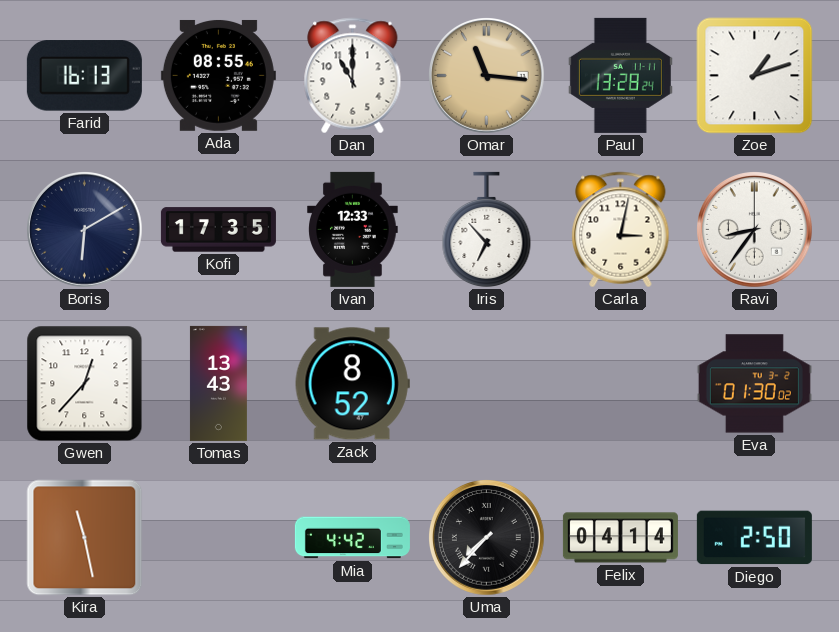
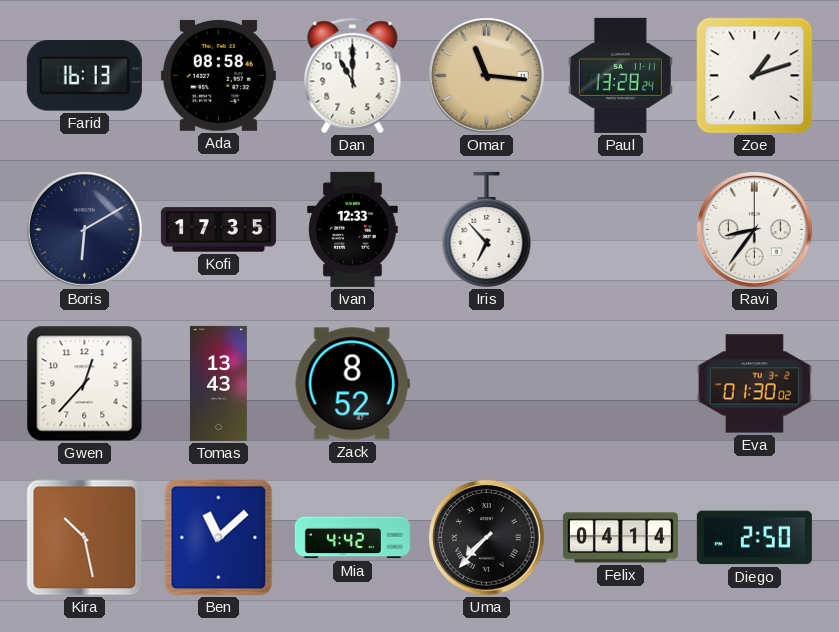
Ada: 08:55 -> 08:58 (218, 75)
Carla: 3:02 -> none (621, 230)
Kira: 11:28 -> 10:28 (85, 538)
Ben: none -> 11:08 (219, 538)
